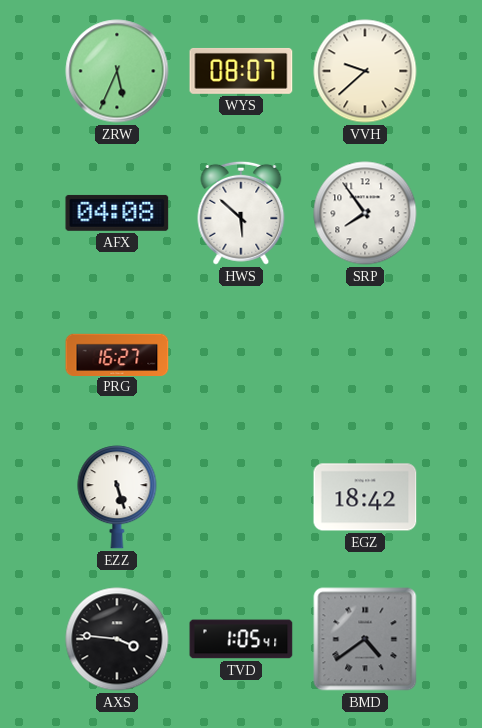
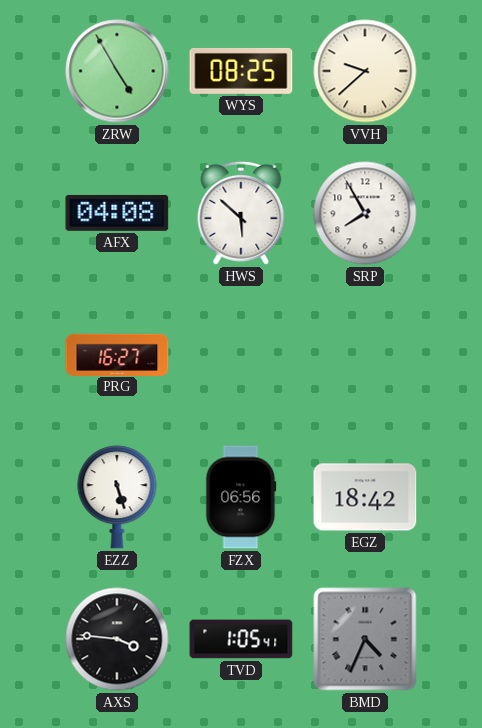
ZRW: 5:34 -> 4:55 (117, 71)
WYS: 08:07 -> 08:25 (241, 71)
SRP: 7:54 -> 7:55 (365, 213)
FZX: none -> 06:56 (241, 497)
BMD: 4:39 -> 4:34 (365, 639)
